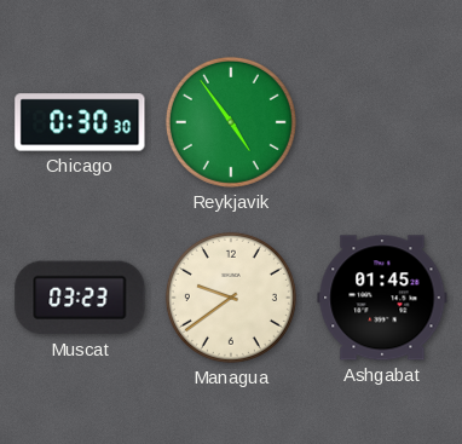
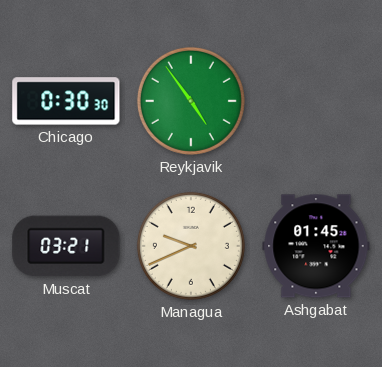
Muscat: 03:23 -> 03:21 (66, 246)
Managua: 9:39 -> 9:41 (191, 246)
